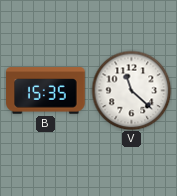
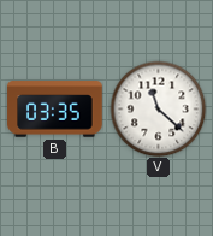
B: 15:35 -> 03:35 (55, 110)
